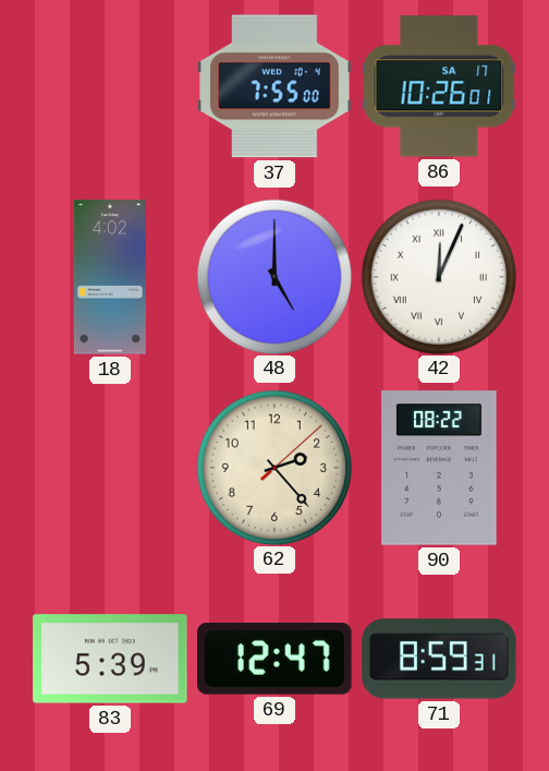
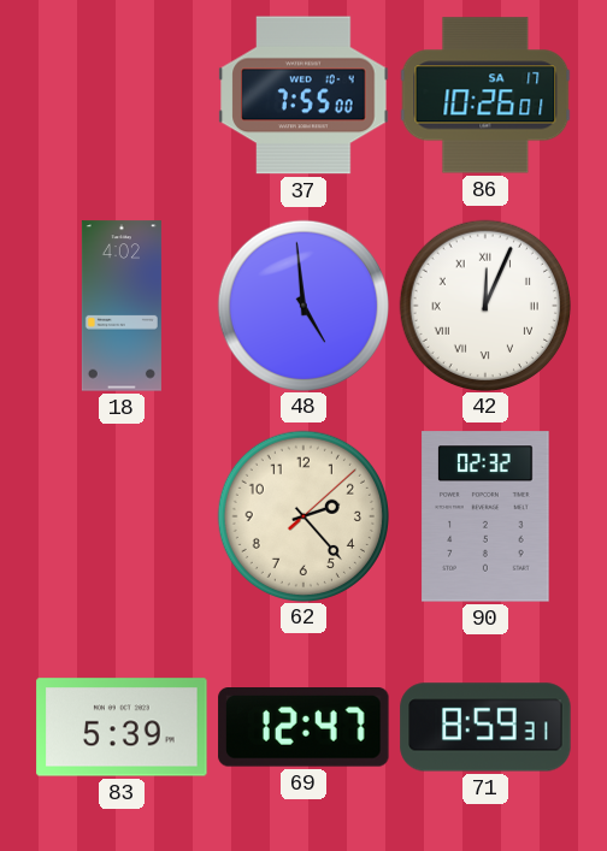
48: 5:00 -> 4:59 (302, 305)
90: 08:22 -> 02:32 (485, 516)
